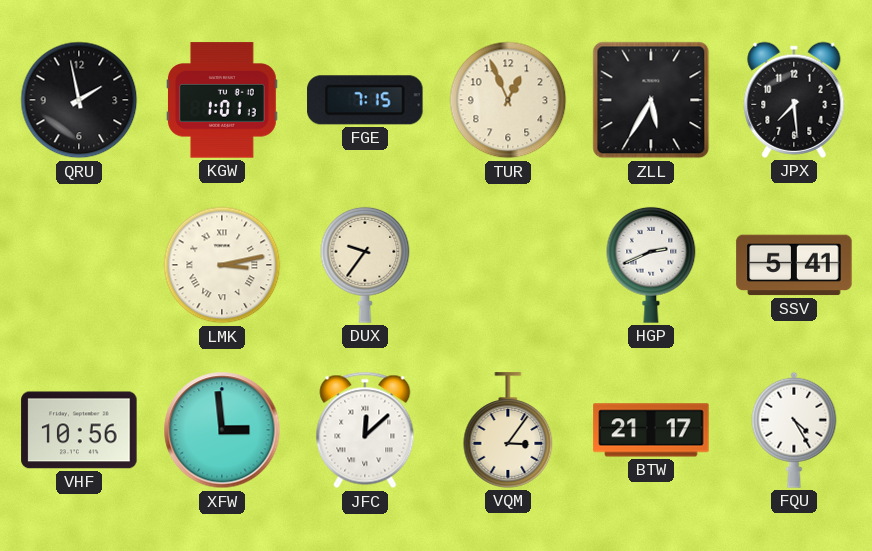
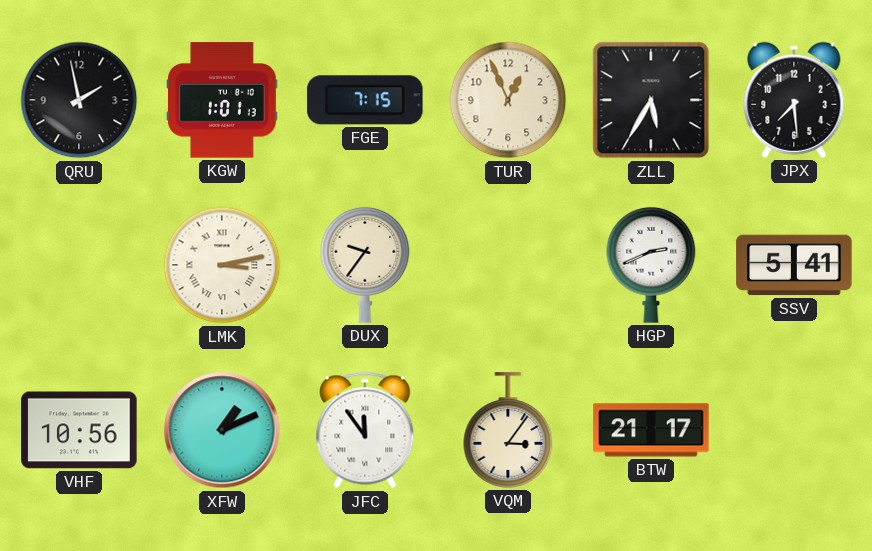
XFW: 2:59 -> 1:11 (222, 430)
JFC: 12:08 -> 11:54 (365, 430)
FQU: 4:25 -> none (794, 430)
